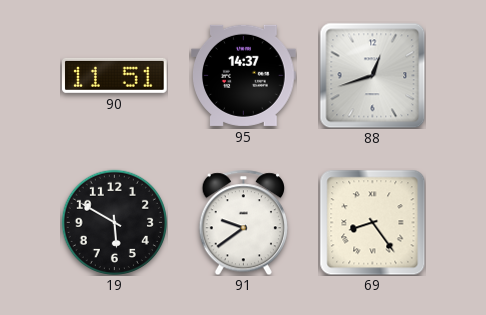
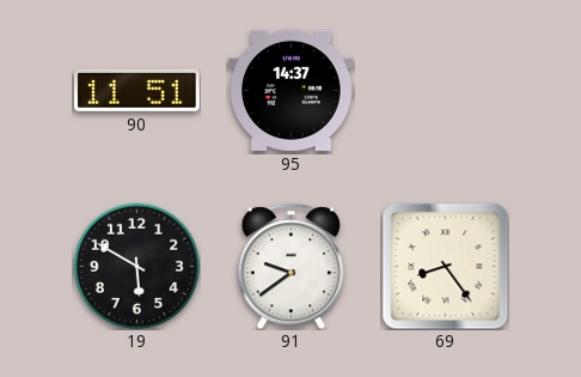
88: 12:42 -> none (372, 75)
